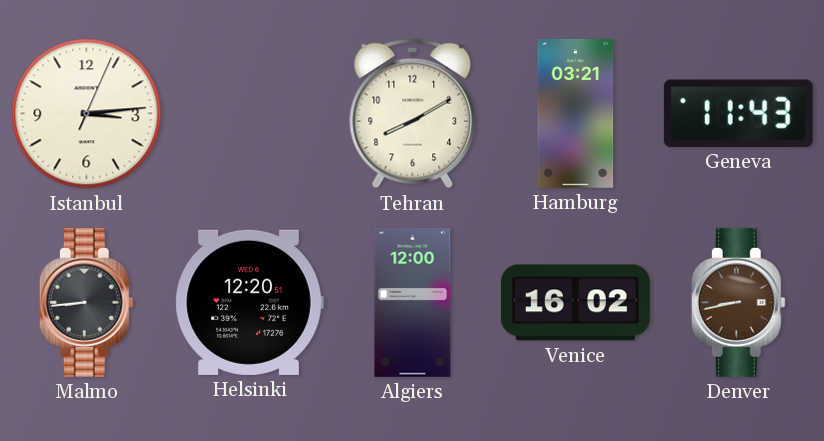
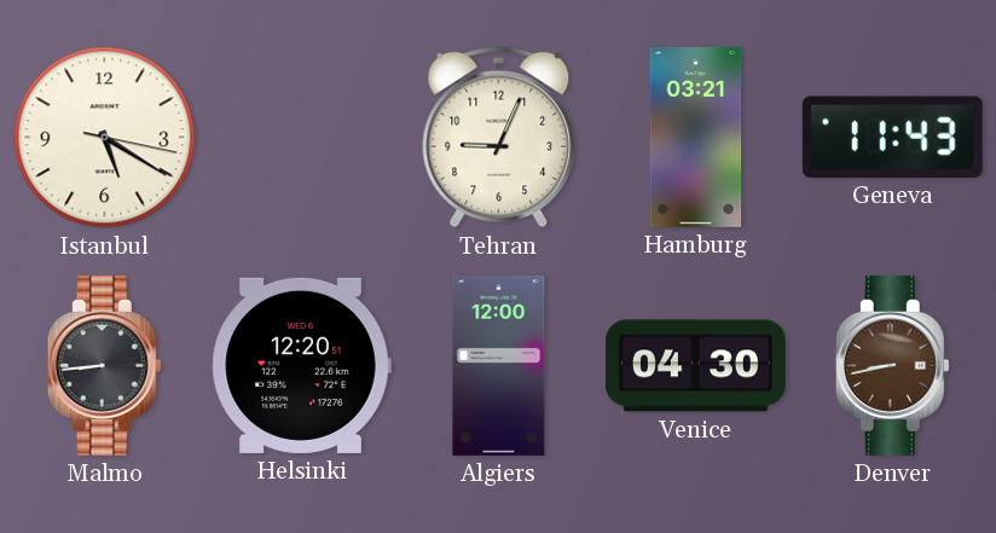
Istanbul: 3:14 -> 5:20 (105, 138)
Tehran: 8:10 -> 9:04 (499, 138)
Venice: 16:02 -> 04:30 (695, 366)
